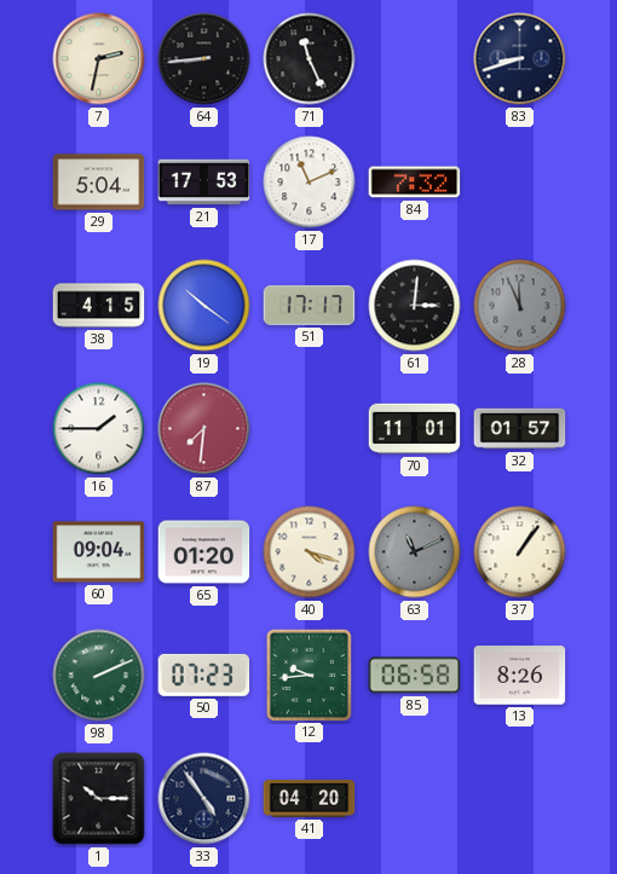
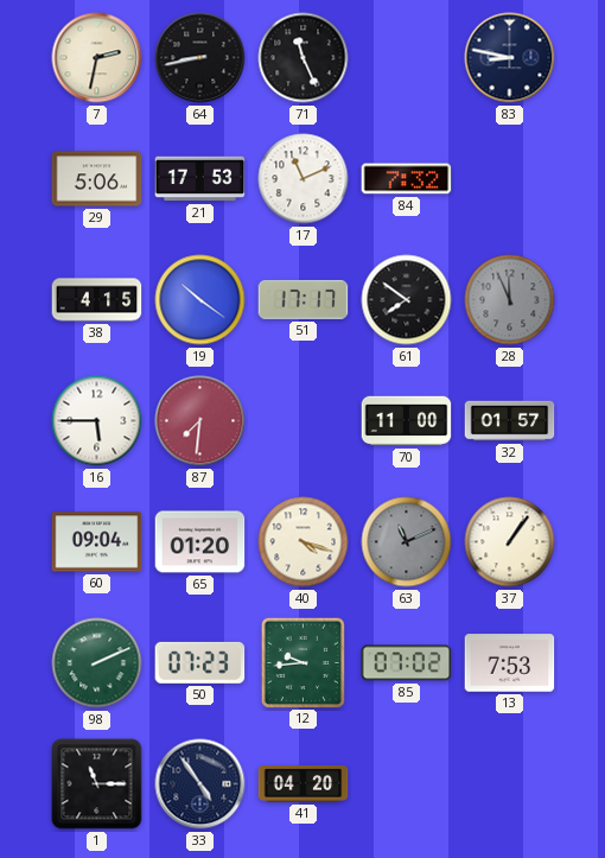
64: 8:44 -> 8:43 (200, 58)
83: 8:42 -> 8:47 (510, 58)
29: 5:04 -> 5:06 (97, 179)
61: 3:01 -> 7:51 (407, 300)
16: 1:45 -> 5:45 (97, 421)
70: 11:01 -> 11:00 (407, 421)
85: 06:58 -> 07:02 (407, 663)
13: 8:26 -> 7:53 (510, 663)
1: 10:15 -> 11:15 (97, 784)
